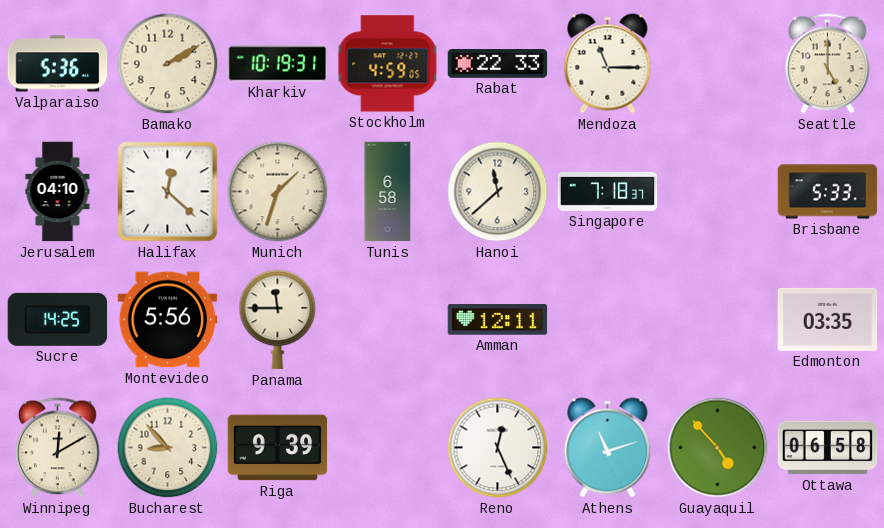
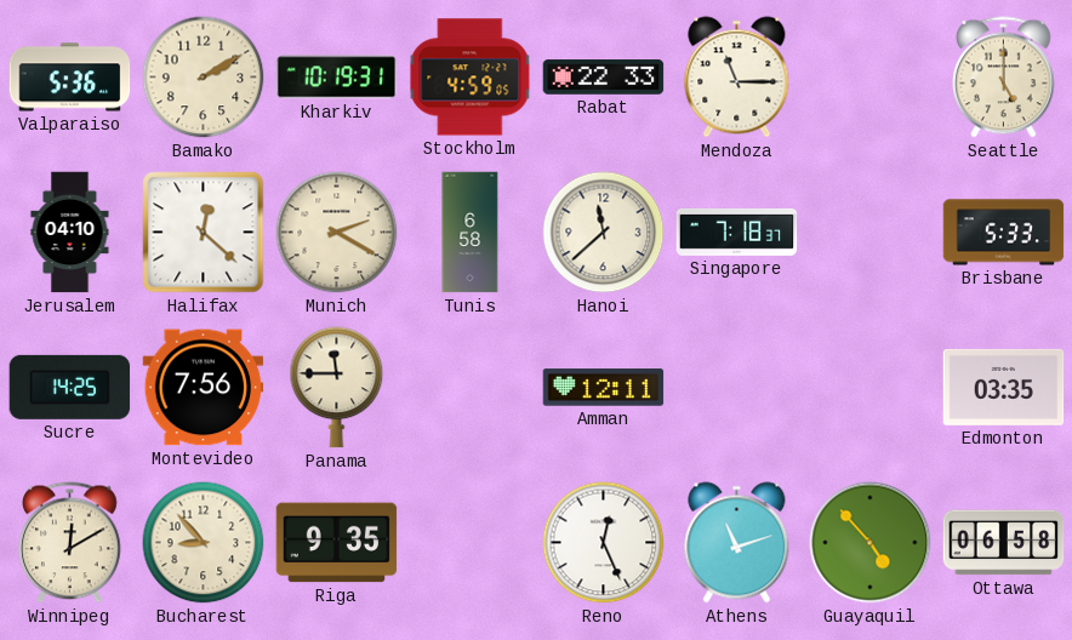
Munich: 1:33 -> 2:20 (337, 233)
Montevideo: 5:56 -> 7:56 (204, 388)
Riga: 9:39 -> 9:35 (337, 543)
